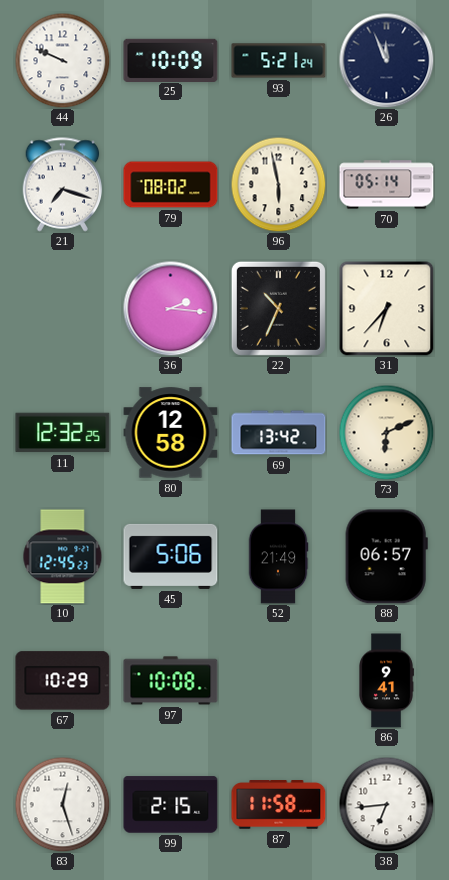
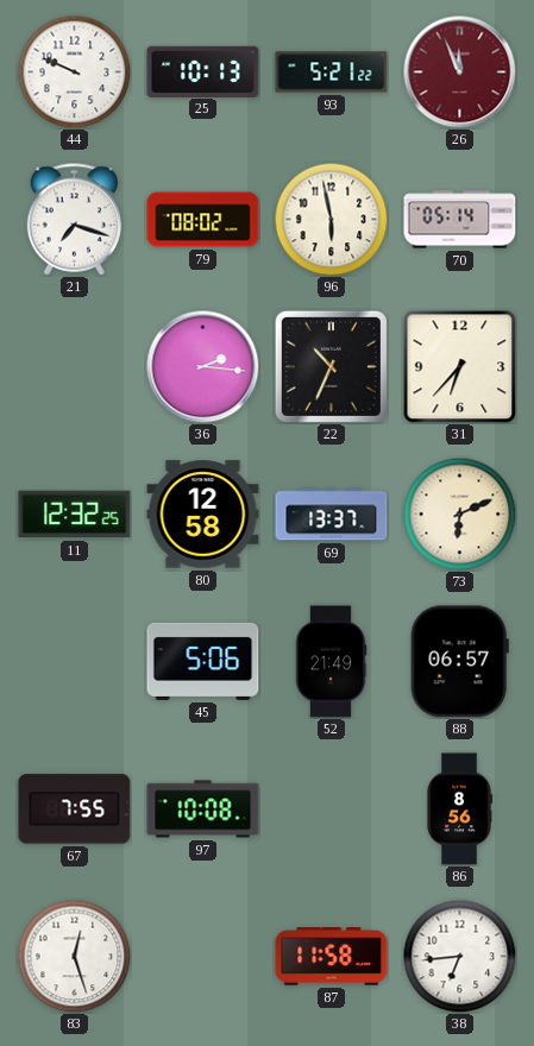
25: 10:09 -> 10:13 (203, 71)
93: 5:21:24 -> 5:21:22 (332, 73)
26 dial: navy -> burgundy (459, 71)
69: 13:42 -> 13:37 (332, 515)
10: 12:45 -> none (63, 557)
67: 10:29 -> 7:55 (75, 809)
86: 9:41 -> 8:56 (459, 809)
99: 2:15 -> none (171, 805)
